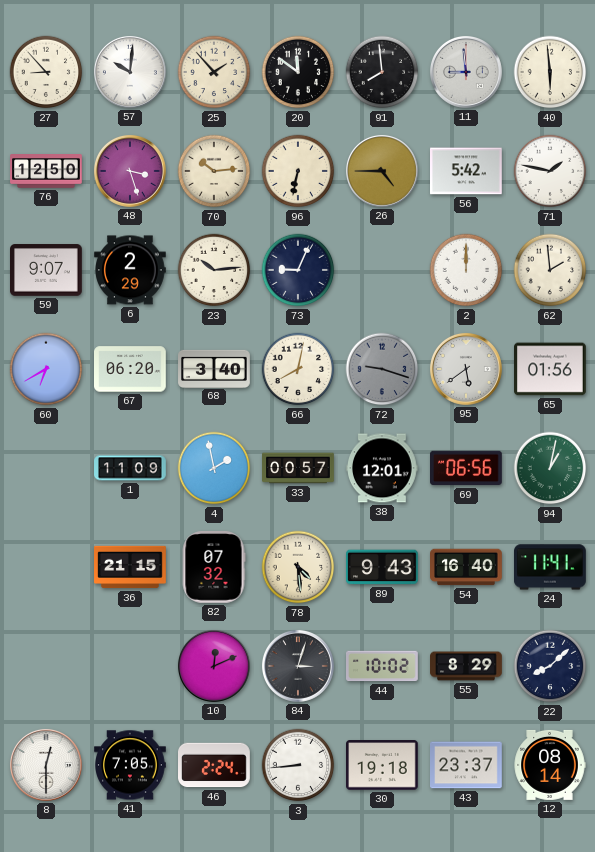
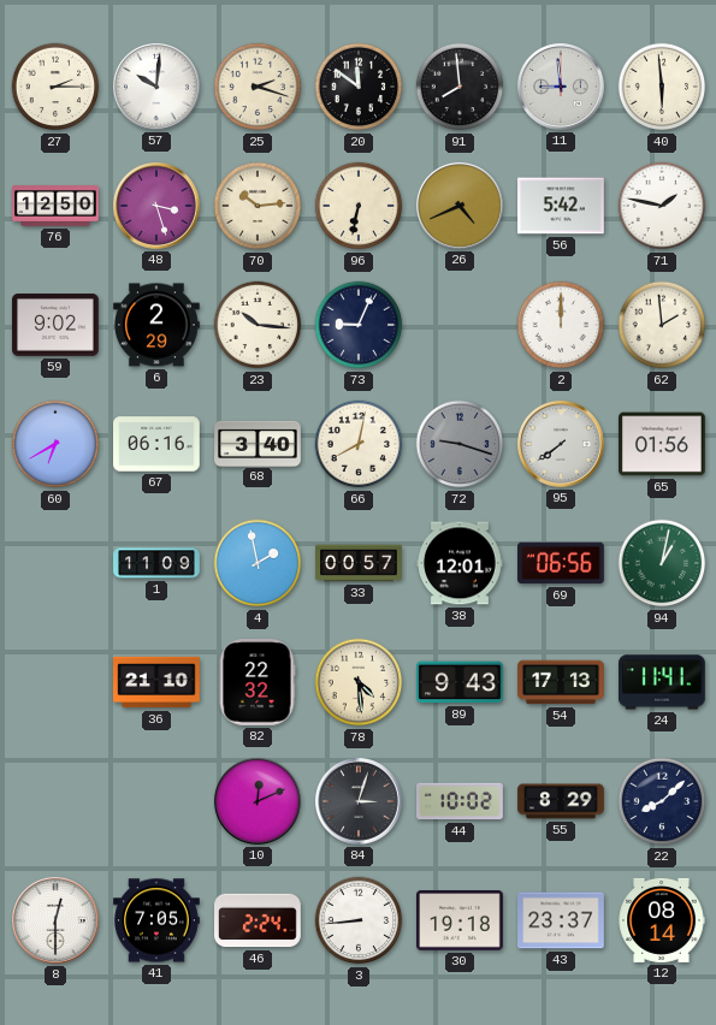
27: 8:53 -> 2:15 (55, 87)
25: 1:53 -> 2:18 (258, 87)
26: 4:45 -> 4:41 (460, 206)
59: 9:07 -> 9:02 (57, 325)
23: 10:14 -> 10:16 (258, 325)
67: 06:20 -> 06:16 (158, 444)
95: 5:39 -> 7:39 (561, 444)
36: 21:15 -> 21:10 (156, 682)
82: 07:32 -> 22:32 (258, 683)
54: 16:40 -> 17:13 (561, 682)
